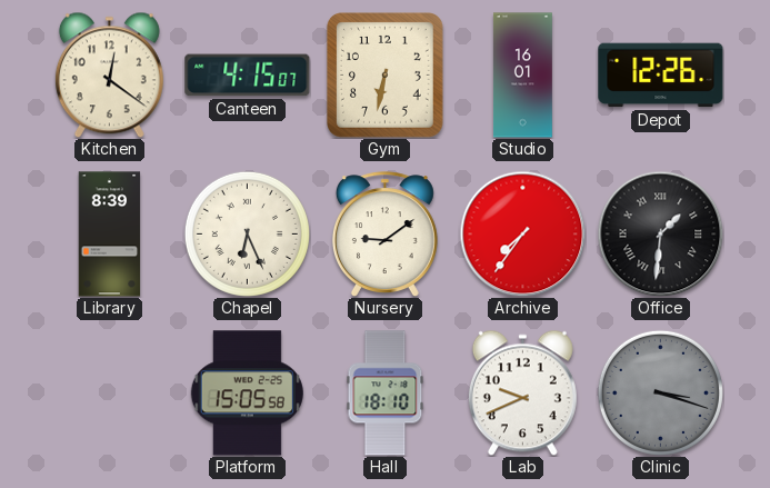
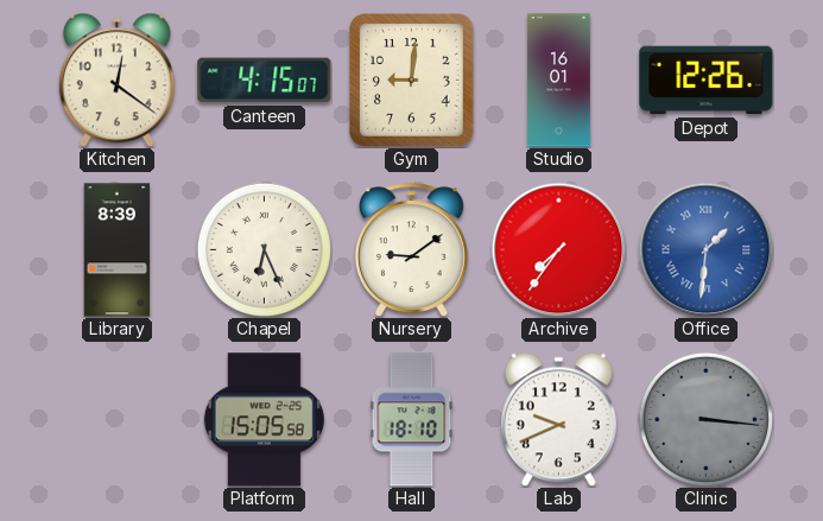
Gym: 6:32 -> 9:01 (412, 81)
Office dial: black -> blue (705, 249)
Clinic: 3:18 -> 3:16 (705, 419)
